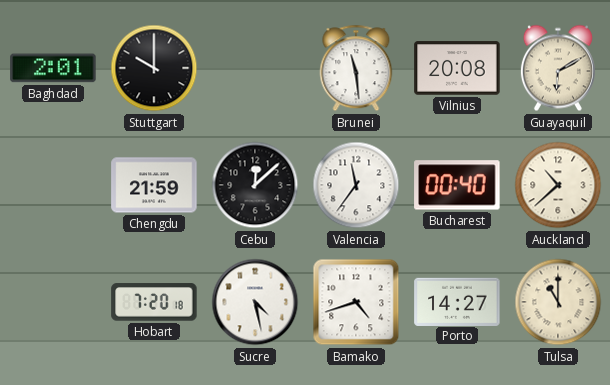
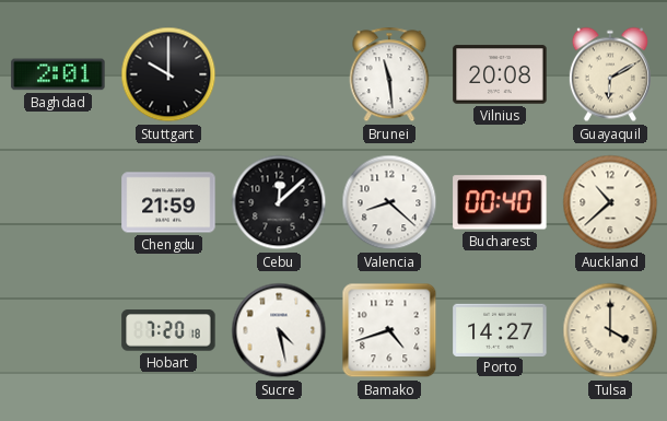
Valencia: 11:36 -> 8:22 (389, 202)
Tulsa: 11:00 -> 4:00 (610, 330)
